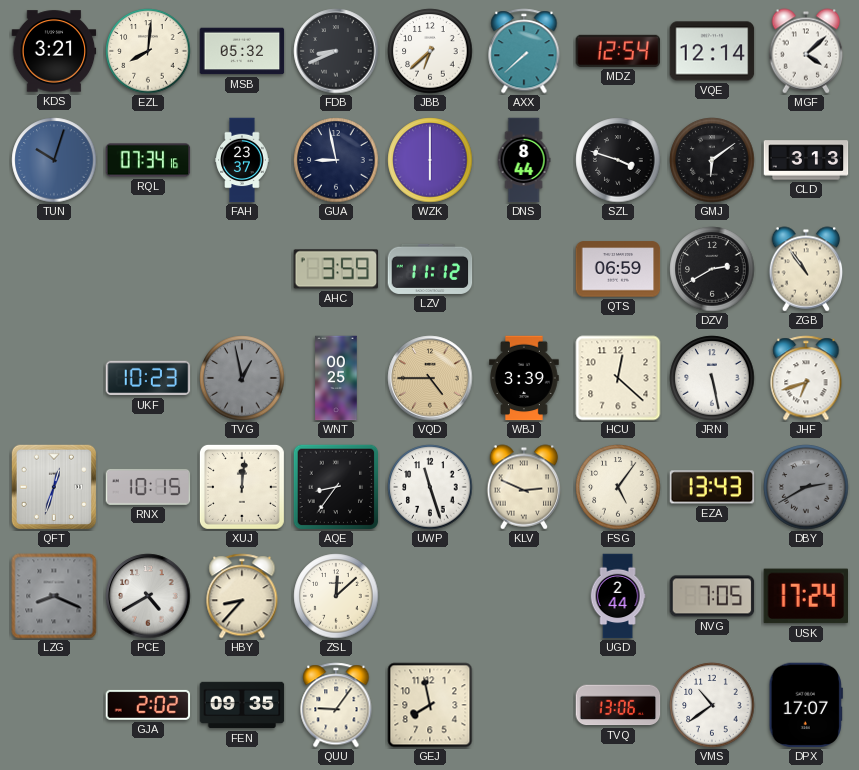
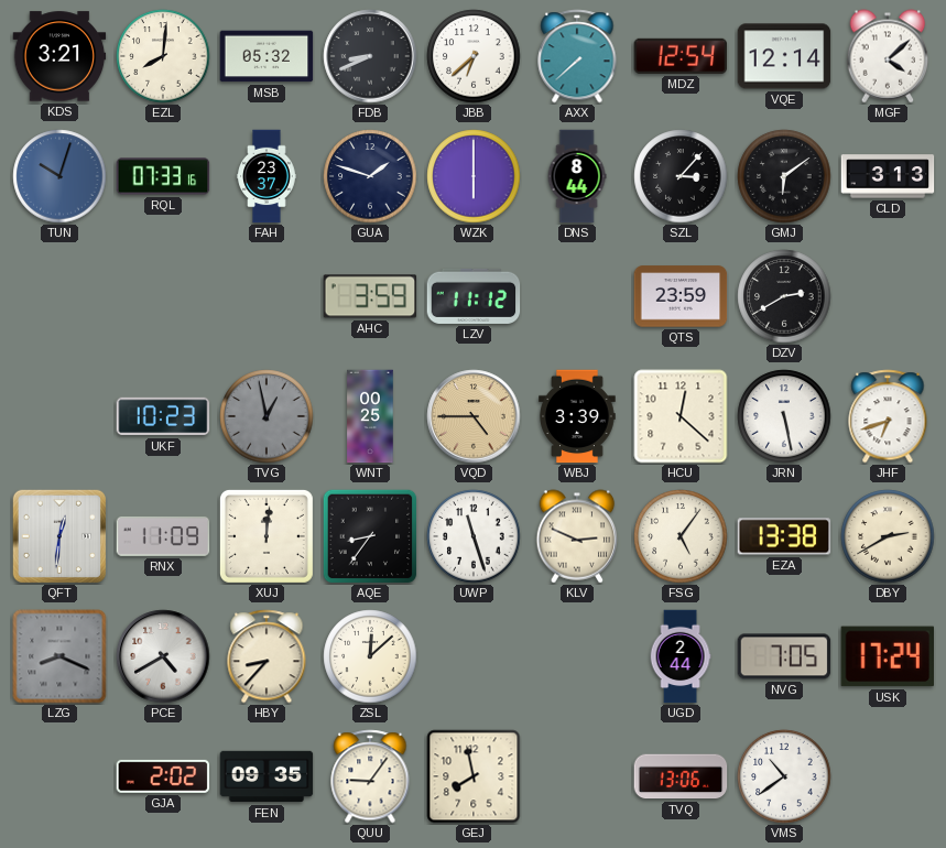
RQL: 07:34 -> 07:33 (163, 176)
GUA: 8:58 -> 1:48 (370, 176)
SZL: 3:48 -> 3:07 (681, 176)
QTS: 06:59 -> 23:59 (681, 296)
ZGB: 10:54 -> none (806, 269)
QFT: 12:33 -> 12:31 (58, 535)
RNX: 10:15 -> 11:09 (163, 536)
EZA: 13:43 -> 13:38 (784, 536)
DBY dial: grey -> cream (888, 536)
DPX: 17:07 -> none (806, 705)
